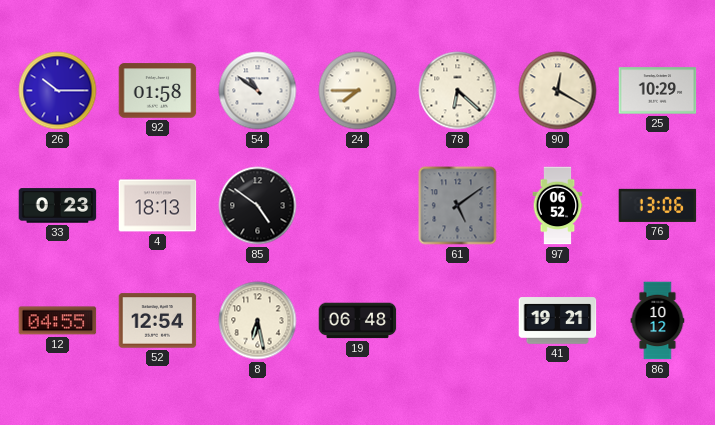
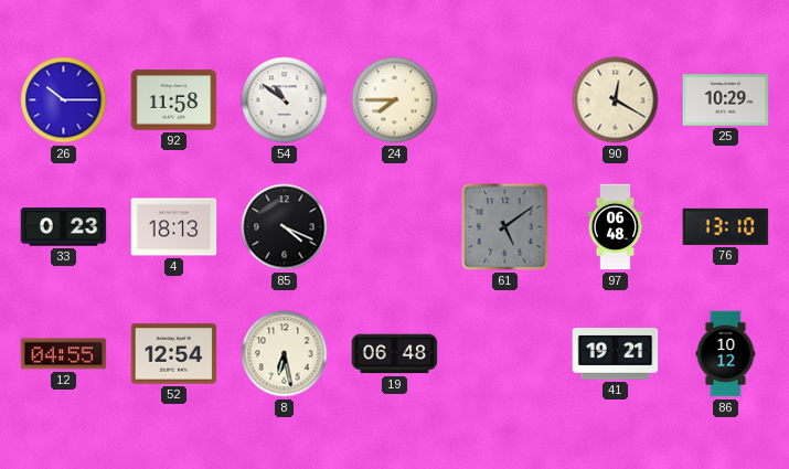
92: 01:58 -> 11:58 (174, 100)
78: 6:22 -> none (458, 91)
85: 4:51 -> 4:19 (285, 227)
97: 06:52 -> 06:48 (616, 227)
76: 13:06 -> 13:10 (726, 226)
